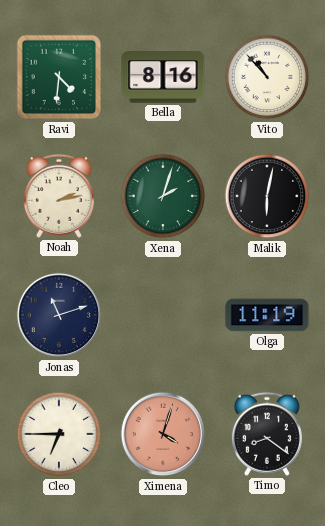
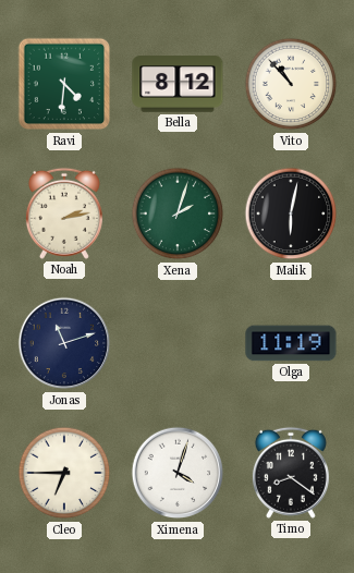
Bella: 8:16 -> 8:12 (178, 84)
Ximena dial: salmon -> white (178, 473)
